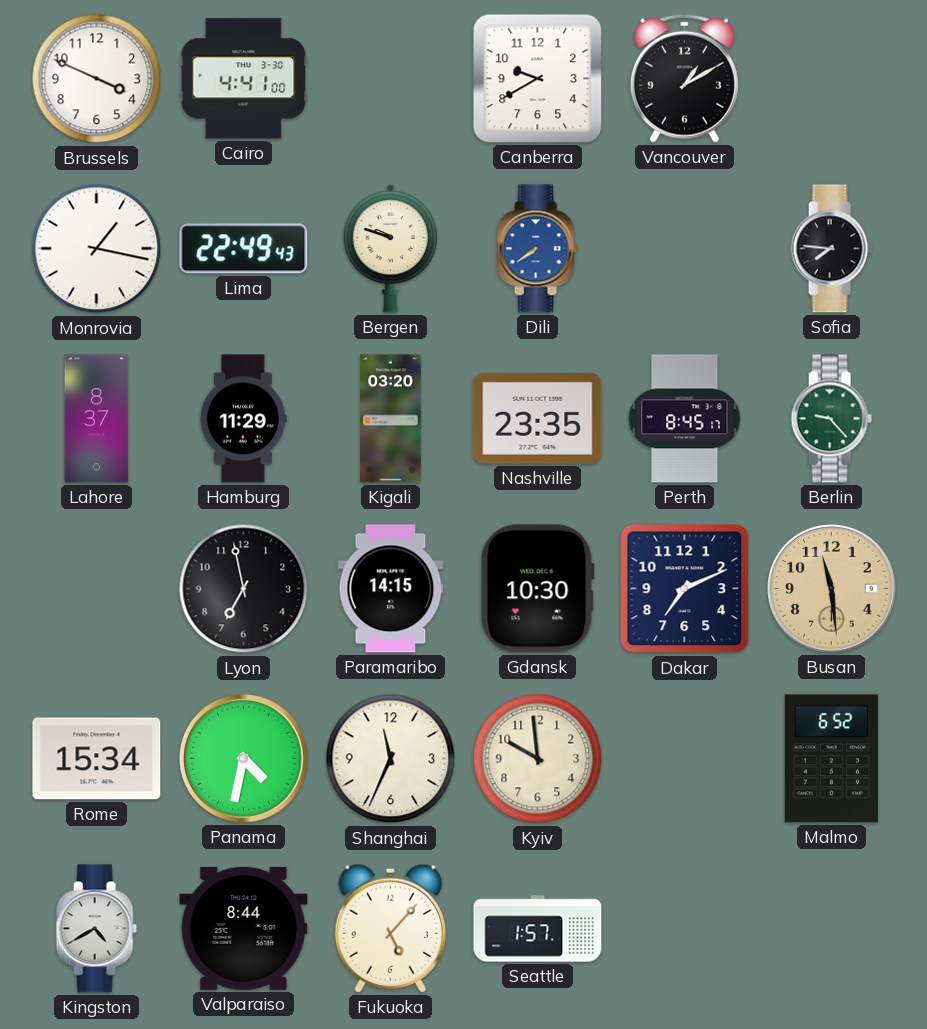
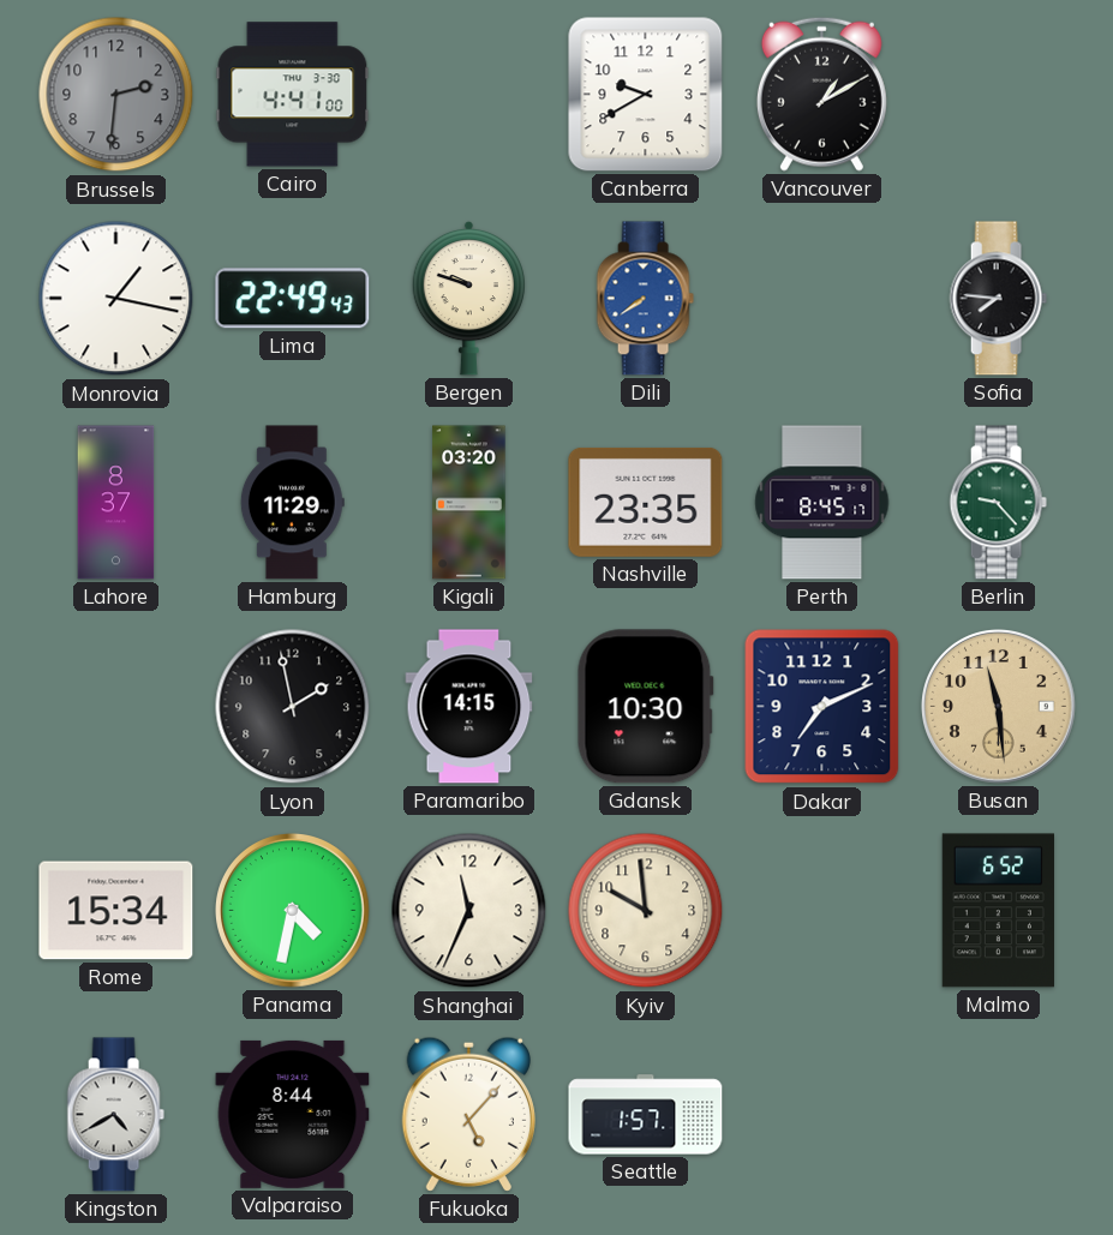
Brussels: 3:49 -> 2:31 (116, 95)
Brussels dial: white -> grey (116, 95)
Lyon: 6:58 -> 1:58 (293, 707)
